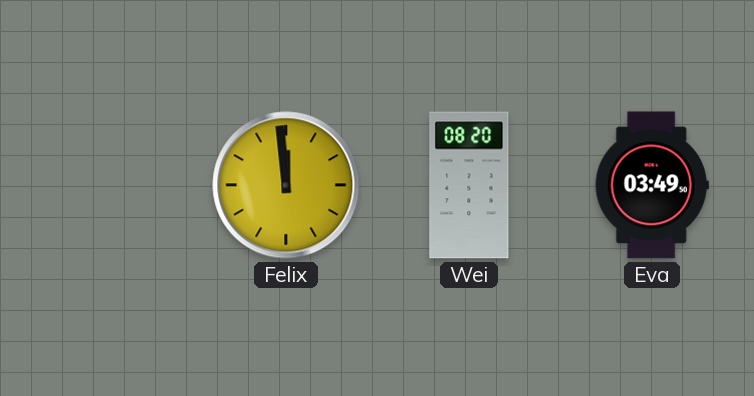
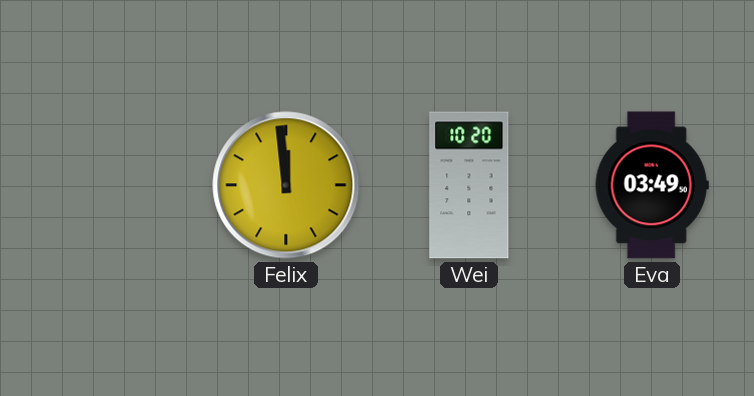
Wei: 08:20 -> 10:20 (469, 185)
